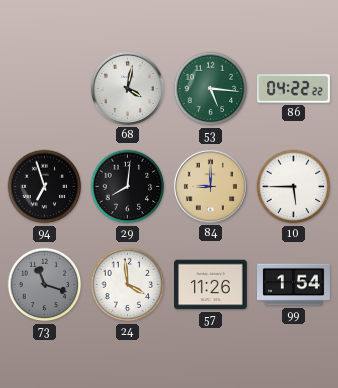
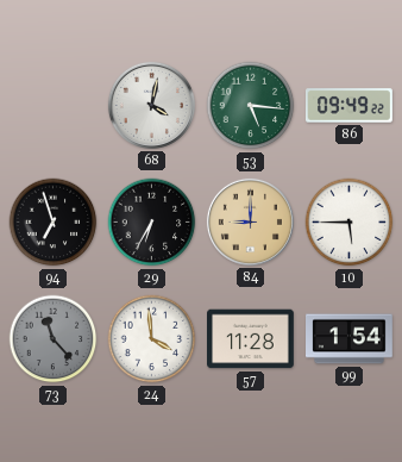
86: 04:22 -> 09:49 (348, 106)
29: 8:01 -> 6:35 (152, 223)
73: 11:18 -> 11:23 (54, 339)
57: 11:26 -> 11:28 (251, 339)
